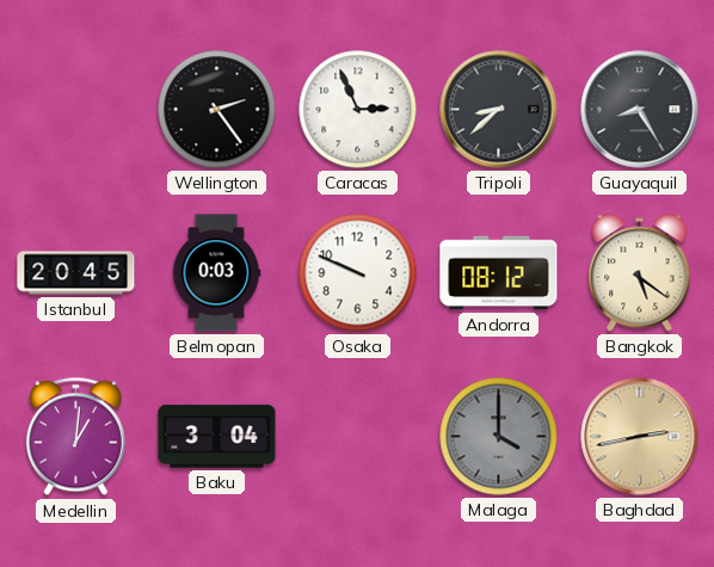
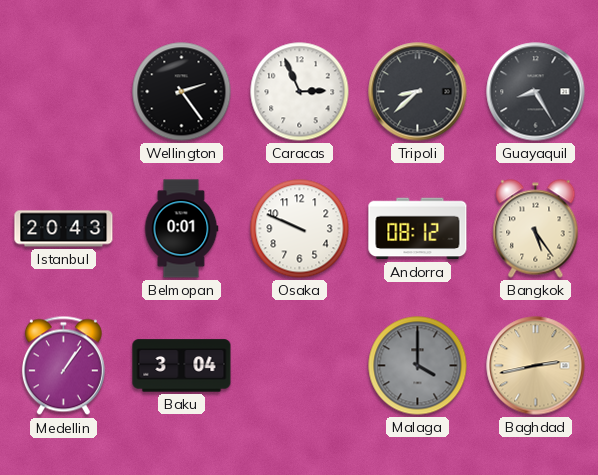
Istanbul: 20:45 -> 20:43 (64, 229)
Belmopan: 0:03 -> 0:01 (181, 229)
Bangkok: 5:21 -> 5:24 (536, 229)
Medellin: 1:01 -> 1:06 (63, 366)
